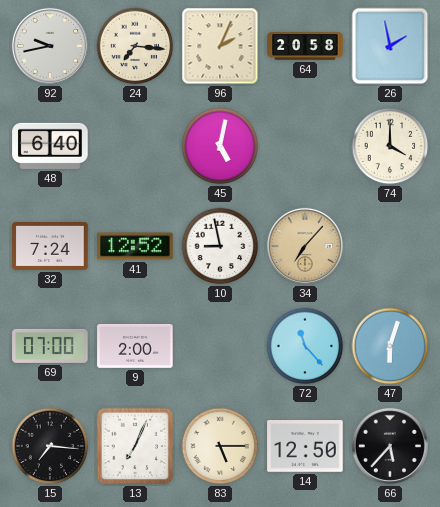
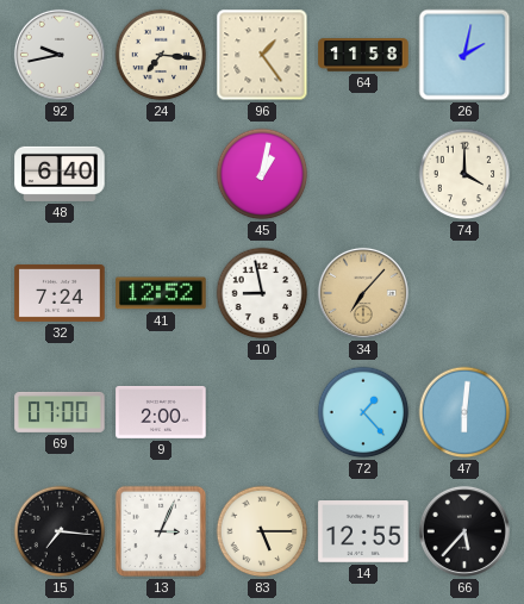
96: 2:04 -> 1:24 (262, 55)
64: 20:58 -> 11:58 (363, 55)
26: 1:58 -> 2:02 (464, 55)
45: 5:02 -> 1:02 (262, 174)
72: 11:23 -> 1:23 (363, 412)
47: 6:03 -> 6:01 (464, 412)
13: 7:04 -> 3:04 (161, 531)
14: 12:50 -> 12:55 (363, 531)
